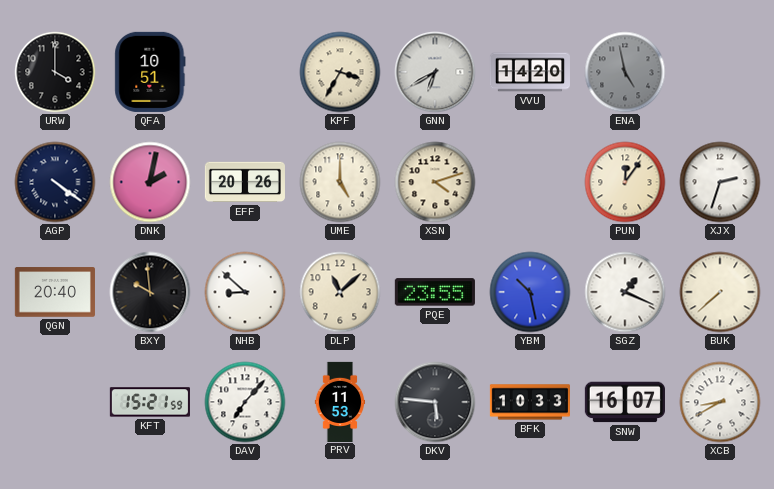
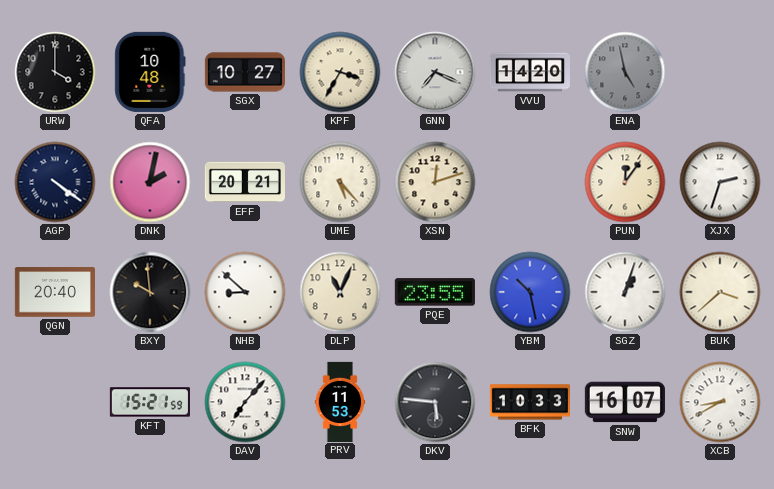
QFA: 10:51 -> 10:48 (150, 72)
SGX: none -> 10:27 (245, 72)
GNN: 6:40 -> 7:19 (435, 72)
EFF: 20:26 -> 20:21 (245, 182)
UME: 5:00 -> 5:23 (340, 182)
XSN: 4:12 -> 12:12 (435, 182)
DLP: 11:08 -> 11:04 (340, 292)
SGZ: 1:19 -> 1:03 (625, 292)
BUK: 7:38 -> 3:38 (720, 292)
